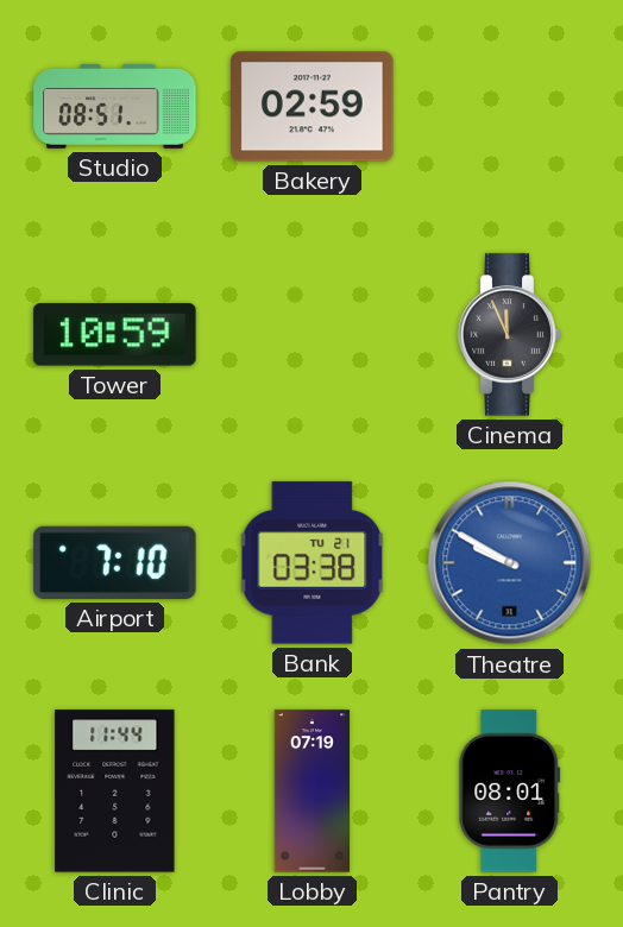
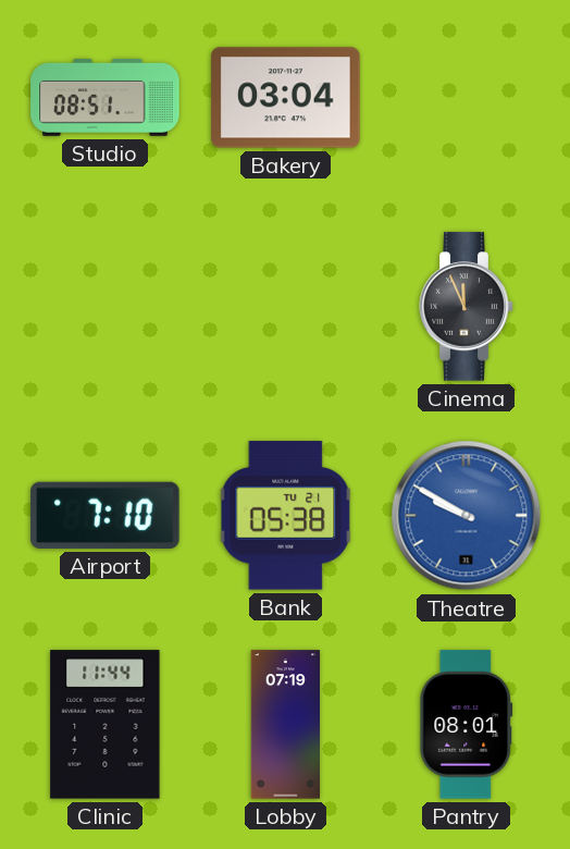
Bakery: 02:59 -> 03:04 (286, 98)
Tower: 10:59 -> none (115, 335)
Bank: 03:38 -> 05:38 (286, 516)
